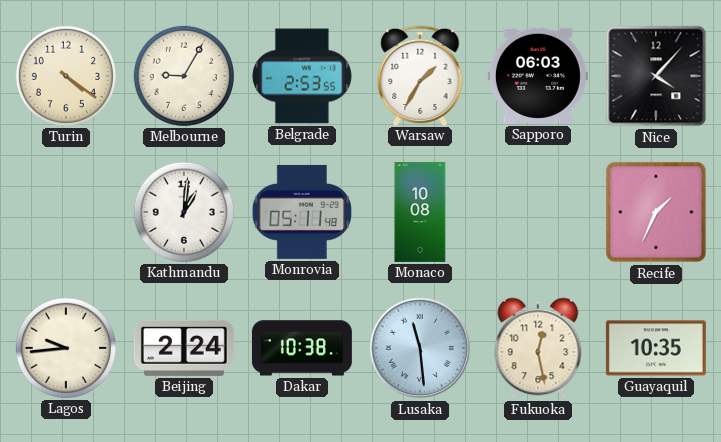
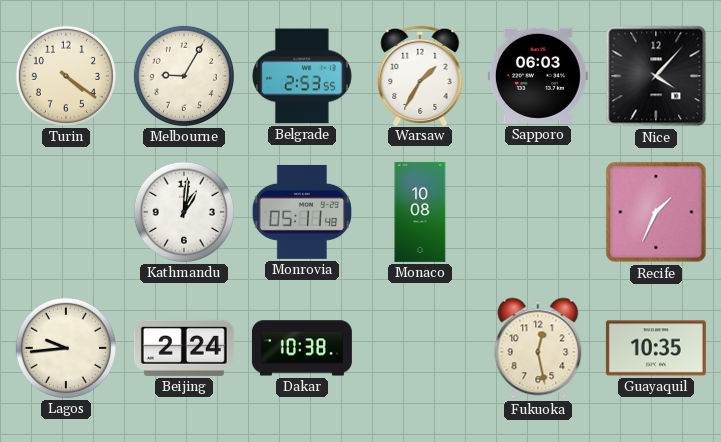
Lusaka: 11:29 -> none (420, 348)
